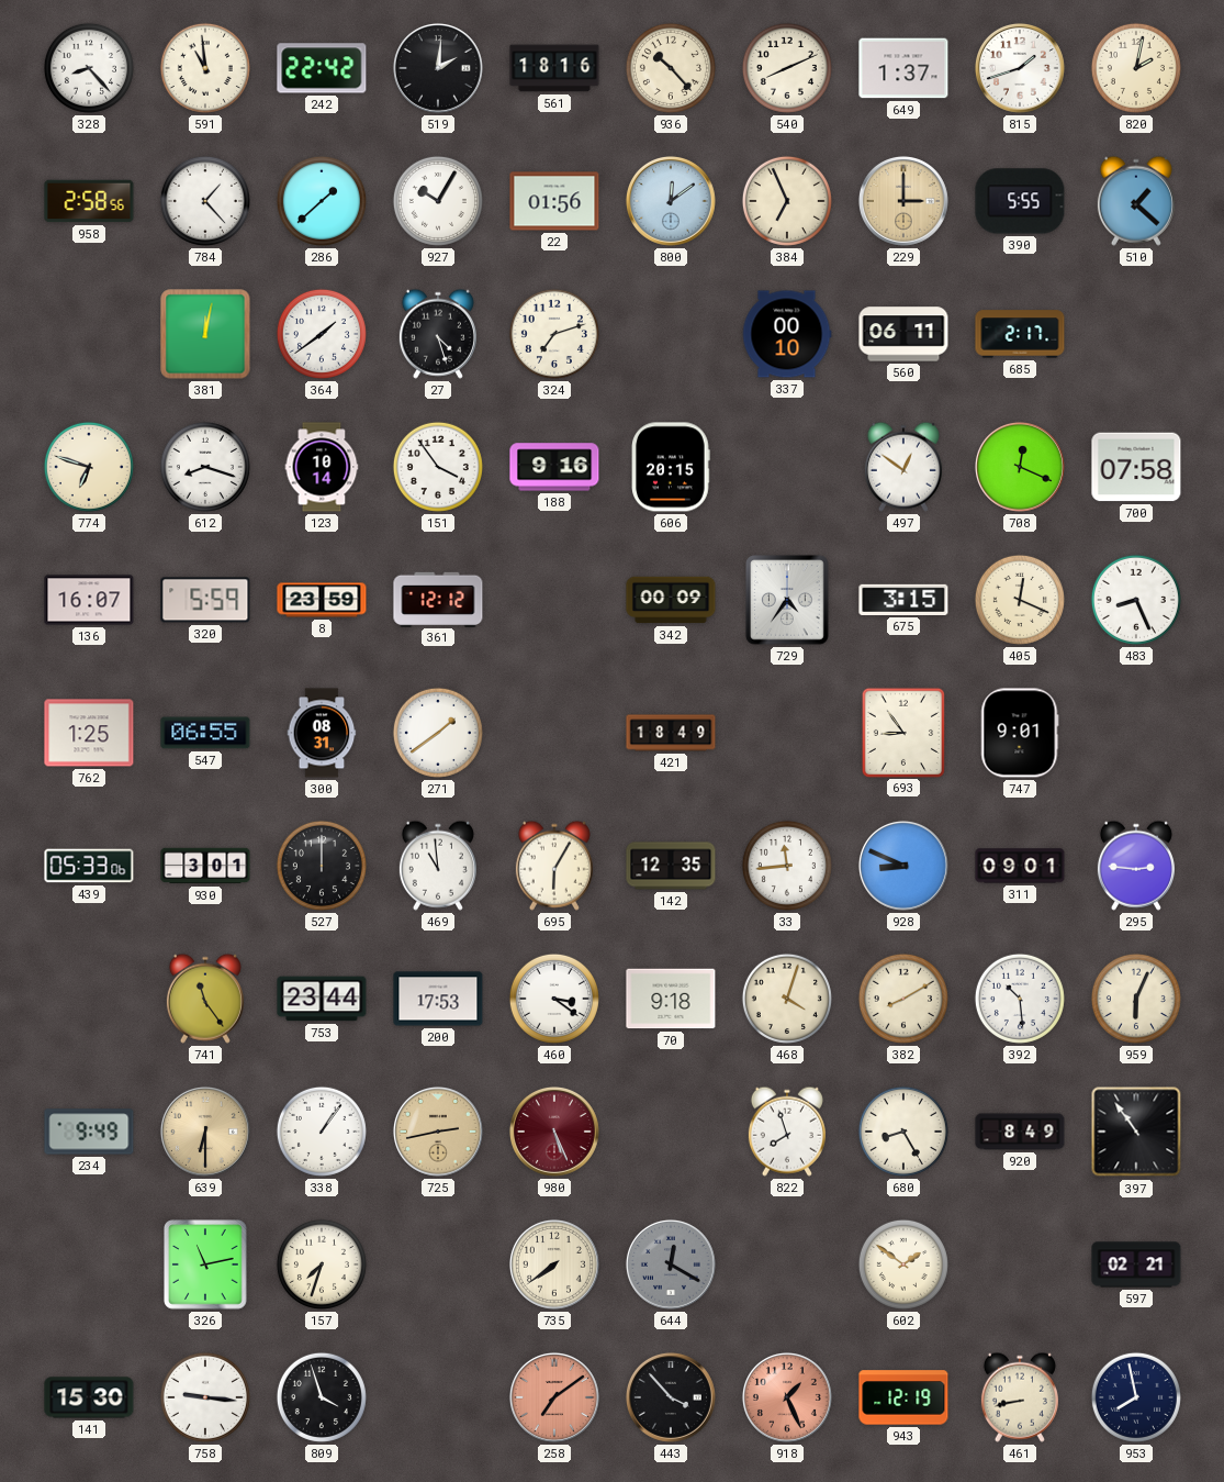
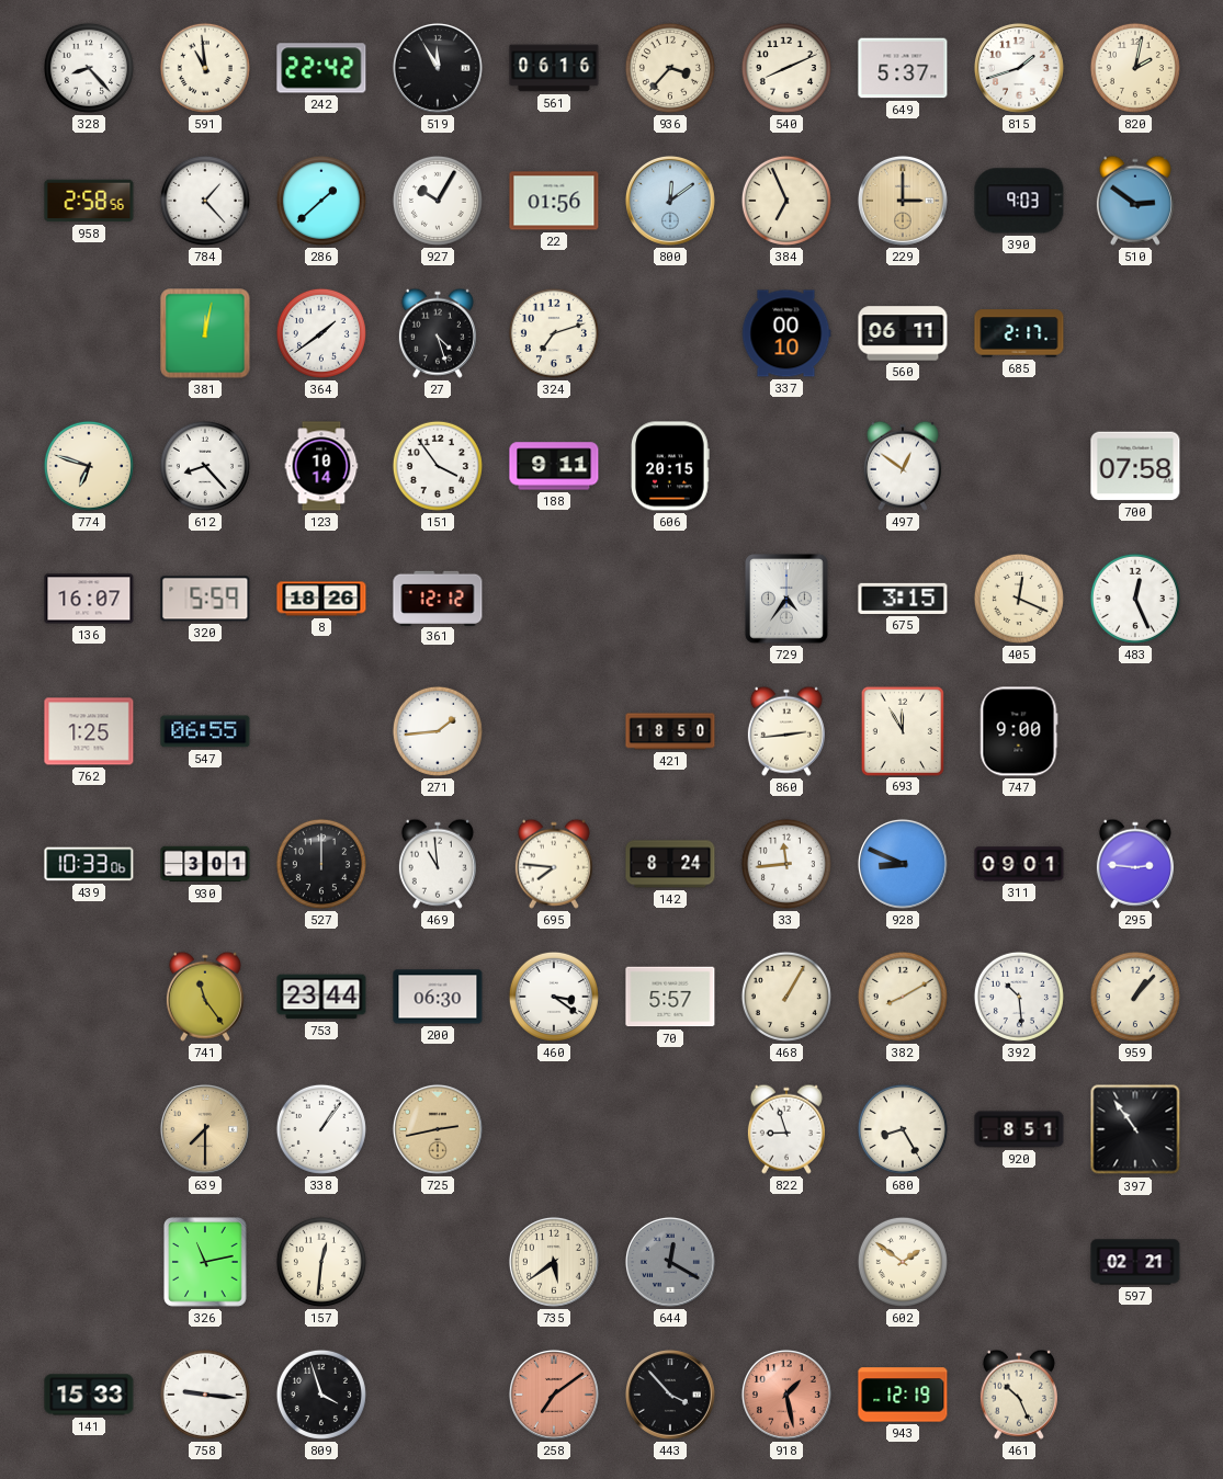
519: 2:01 -> 11:55 (438, 68)
561: 18:16 -> 06:16 (554, 68)
936: 10:23 -> 3:37 (670, 68)
649: 1:37 -> 5:37 (903, 68)
390: 5:55 -> 9:03 (1019, 201)
510: 1:22 -> 2:51 (1135, 201)
612: 8:18 -> 8:23 (205, 466)
188: 9:16 -> 9:11 (554, 466)
708: 12:19 -> none (1020, 467)
8: 23:59 -> 18:26 (321, 599)
342: 00:09 -> none (671, 600)
483: 8:26 -> 12:26 (1135, 599)
300: 08:31 -> none (322, 733)
271: 1:39 -> 1:44 (438, 731)
421: 18:49 -> 18:50 (670, 731)
860: none -> 2:44 (786, 731)
693: 8:54 -> 11:55 (903, 730)
747: 9:01 -> 9:00 (1019, 731)
439: 05:33 -> 10:33 (89, 864)
695: 6:05 -> 7:46 (554, 864)
142: 12:35 -> 8:24 (670, 864)
200: 17:53 -> 06:30 (438, 997)
70: 9:18 -> 5:57 (670, 997)
468: 4:03 -> 1:05 (786, 997)
959: 6:04 -> 1:07 (1135, 997)
234: 9:49 -> none (89, 1132)
639: 6:30 -> 7:30 (205, 1129)
980: 5:26 -> none (554, 1132)
822: 7:57 -> 8:57 (786, 1129)
920: 8:49 -> 8:51 (1019, 1129)
157: 7:33 -> 12:31 (321, 1262)
735: 7:39 -> 5:39 (554, 1262)
141: 15:30 -> 15:33 (89, 1395)
918: 1:26 -> 1:28 (786, 1395)
461: 8:43 -> 10:26 (1019, 1395)
953: 7:58 -> none (1136, 1397)
